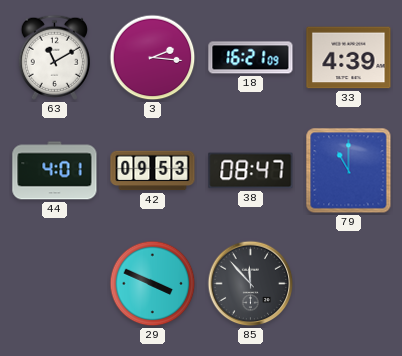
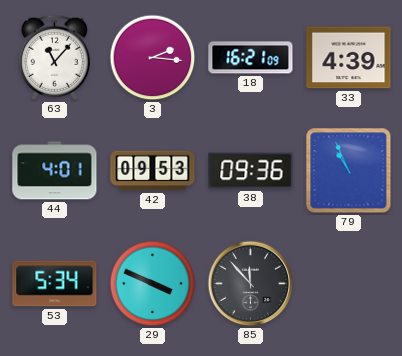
63: 11:10 -> 11:07 (54, 57)
38: 08:47 -> 09:36 (251, 171)
79: 11:00 -> 10:56 (349, 171)
53: none -> 5:34 (55, 284)
